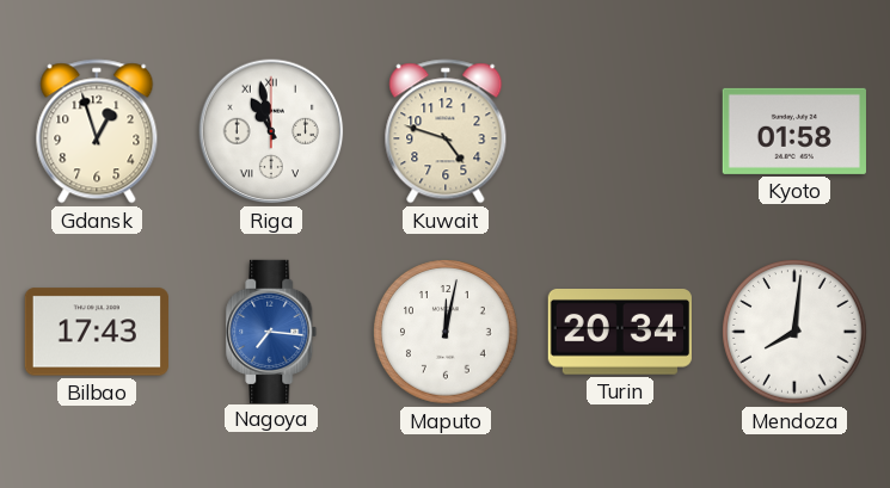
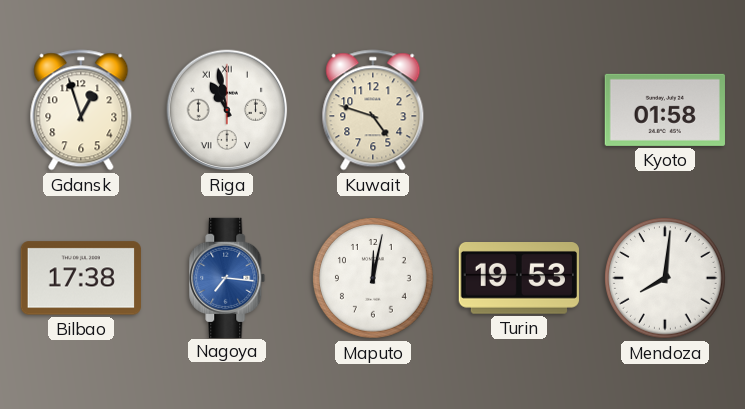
Bilbao: 17:43 -> 17:38 (81, 278)
Turin: 20:34 -> 19:53 (519, 279)
